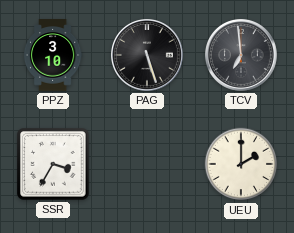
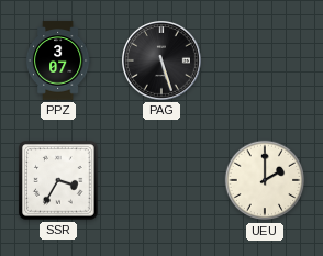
PPZ: 3:10 -> 3:07 (58, 60)
TCV: 6:59 -> none (242, 56)
